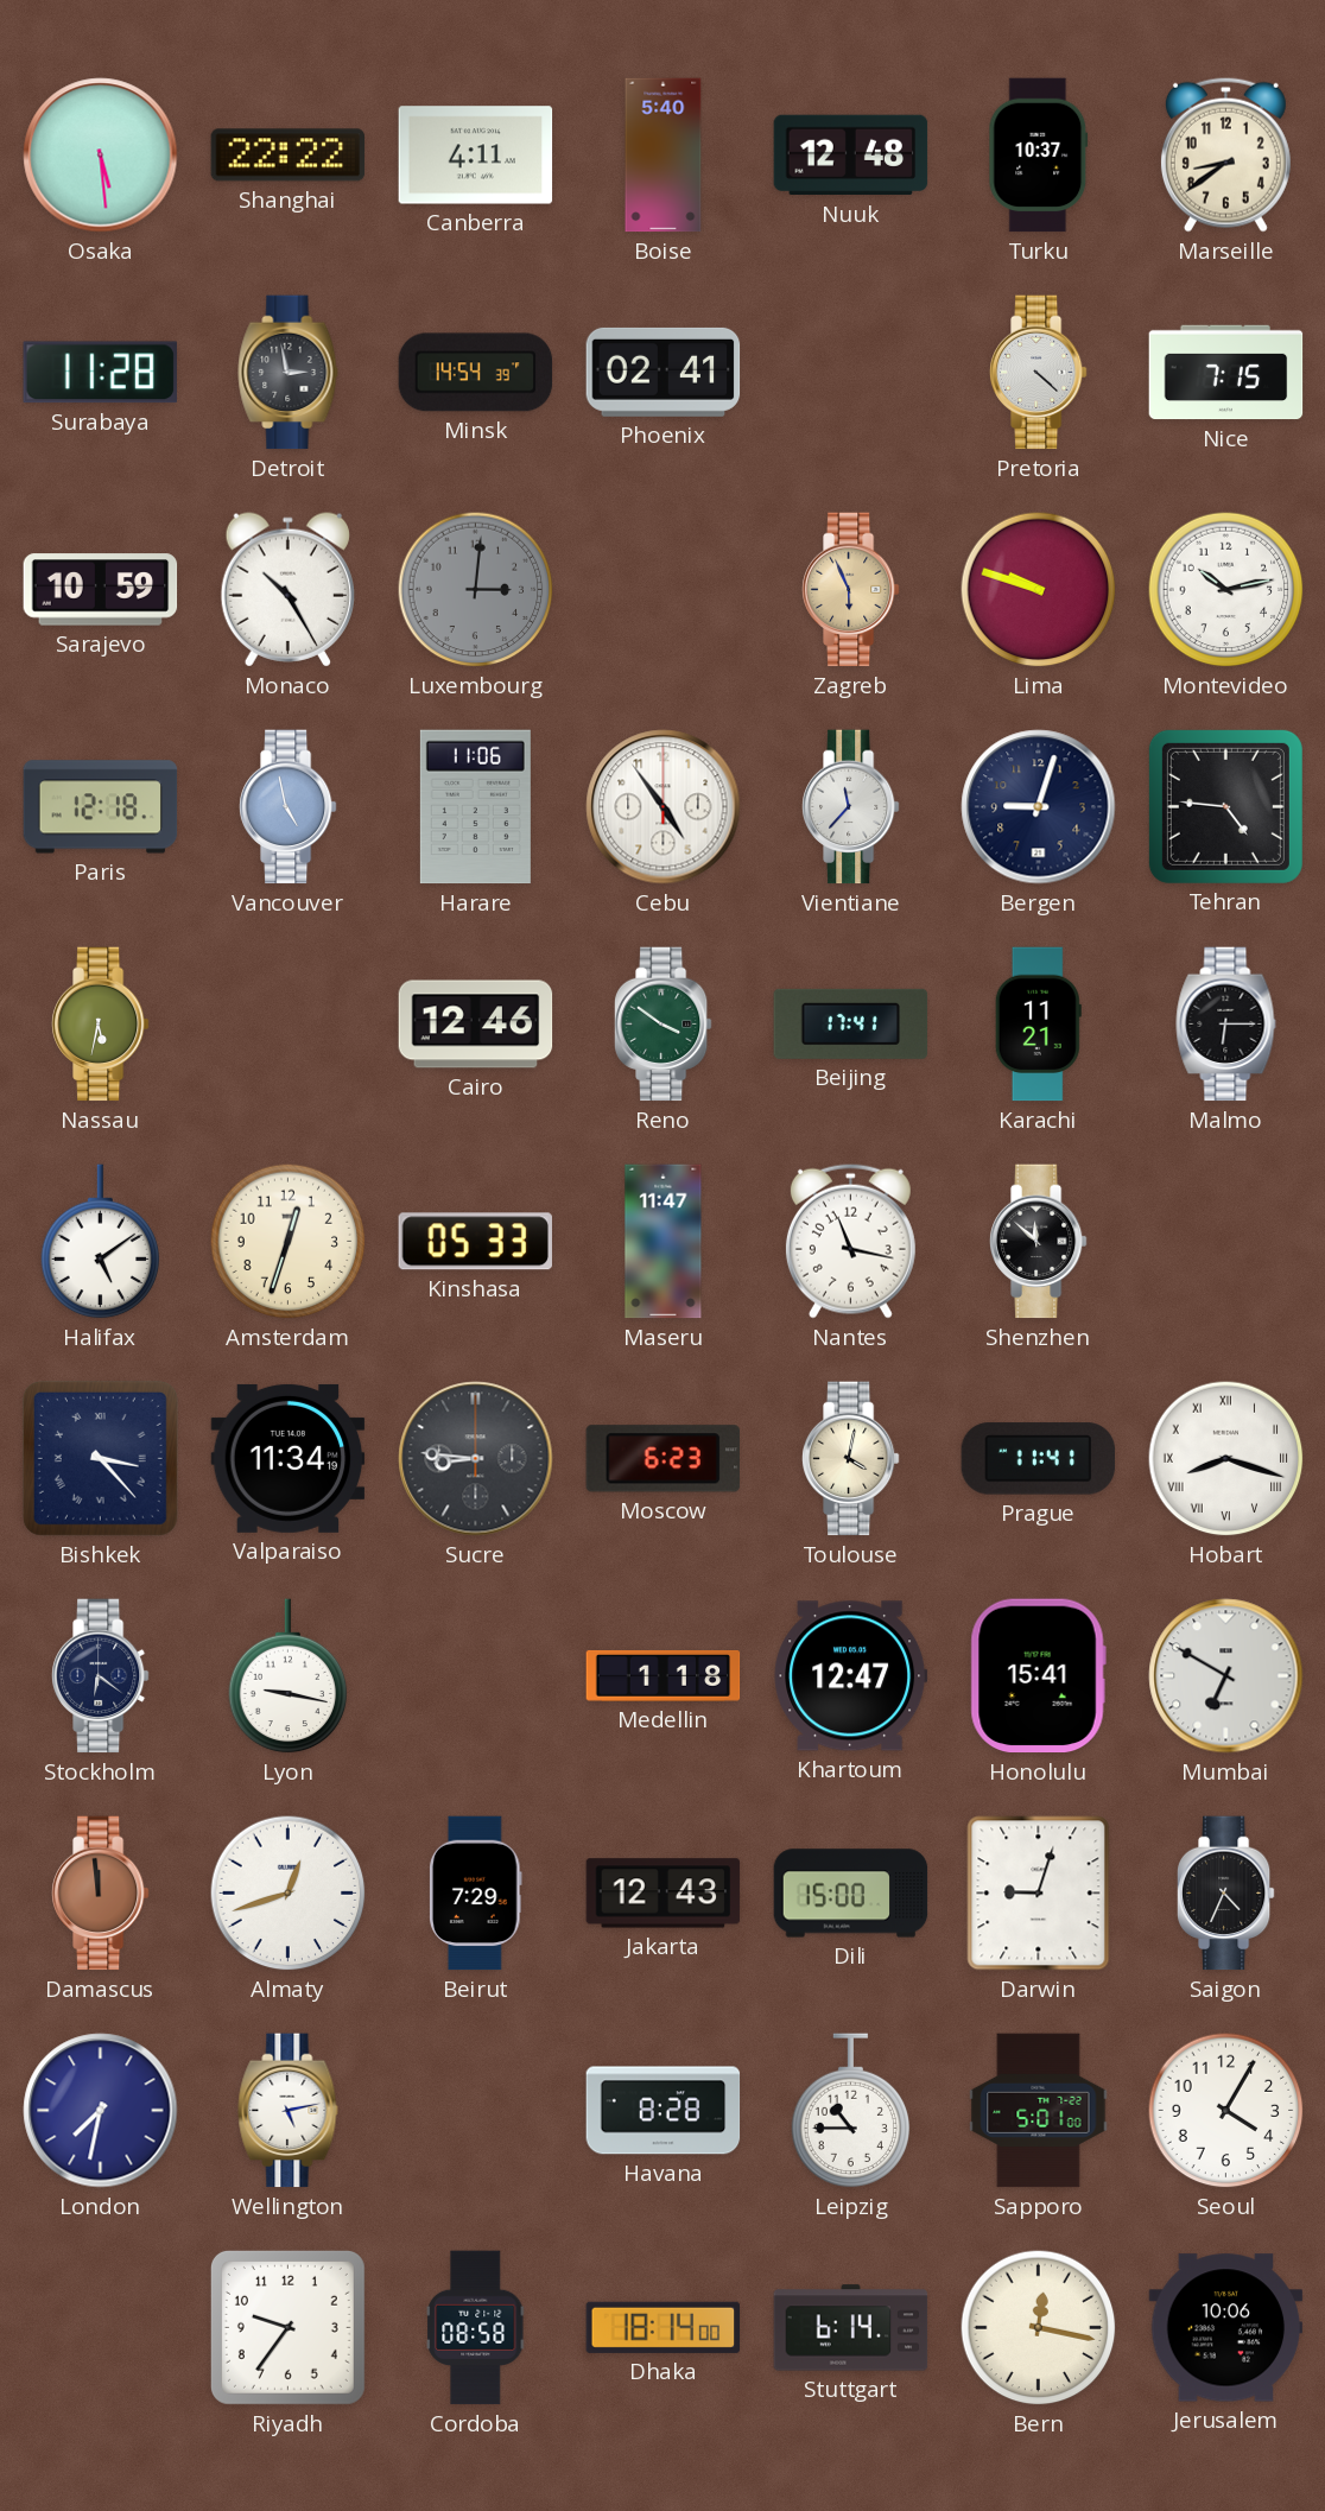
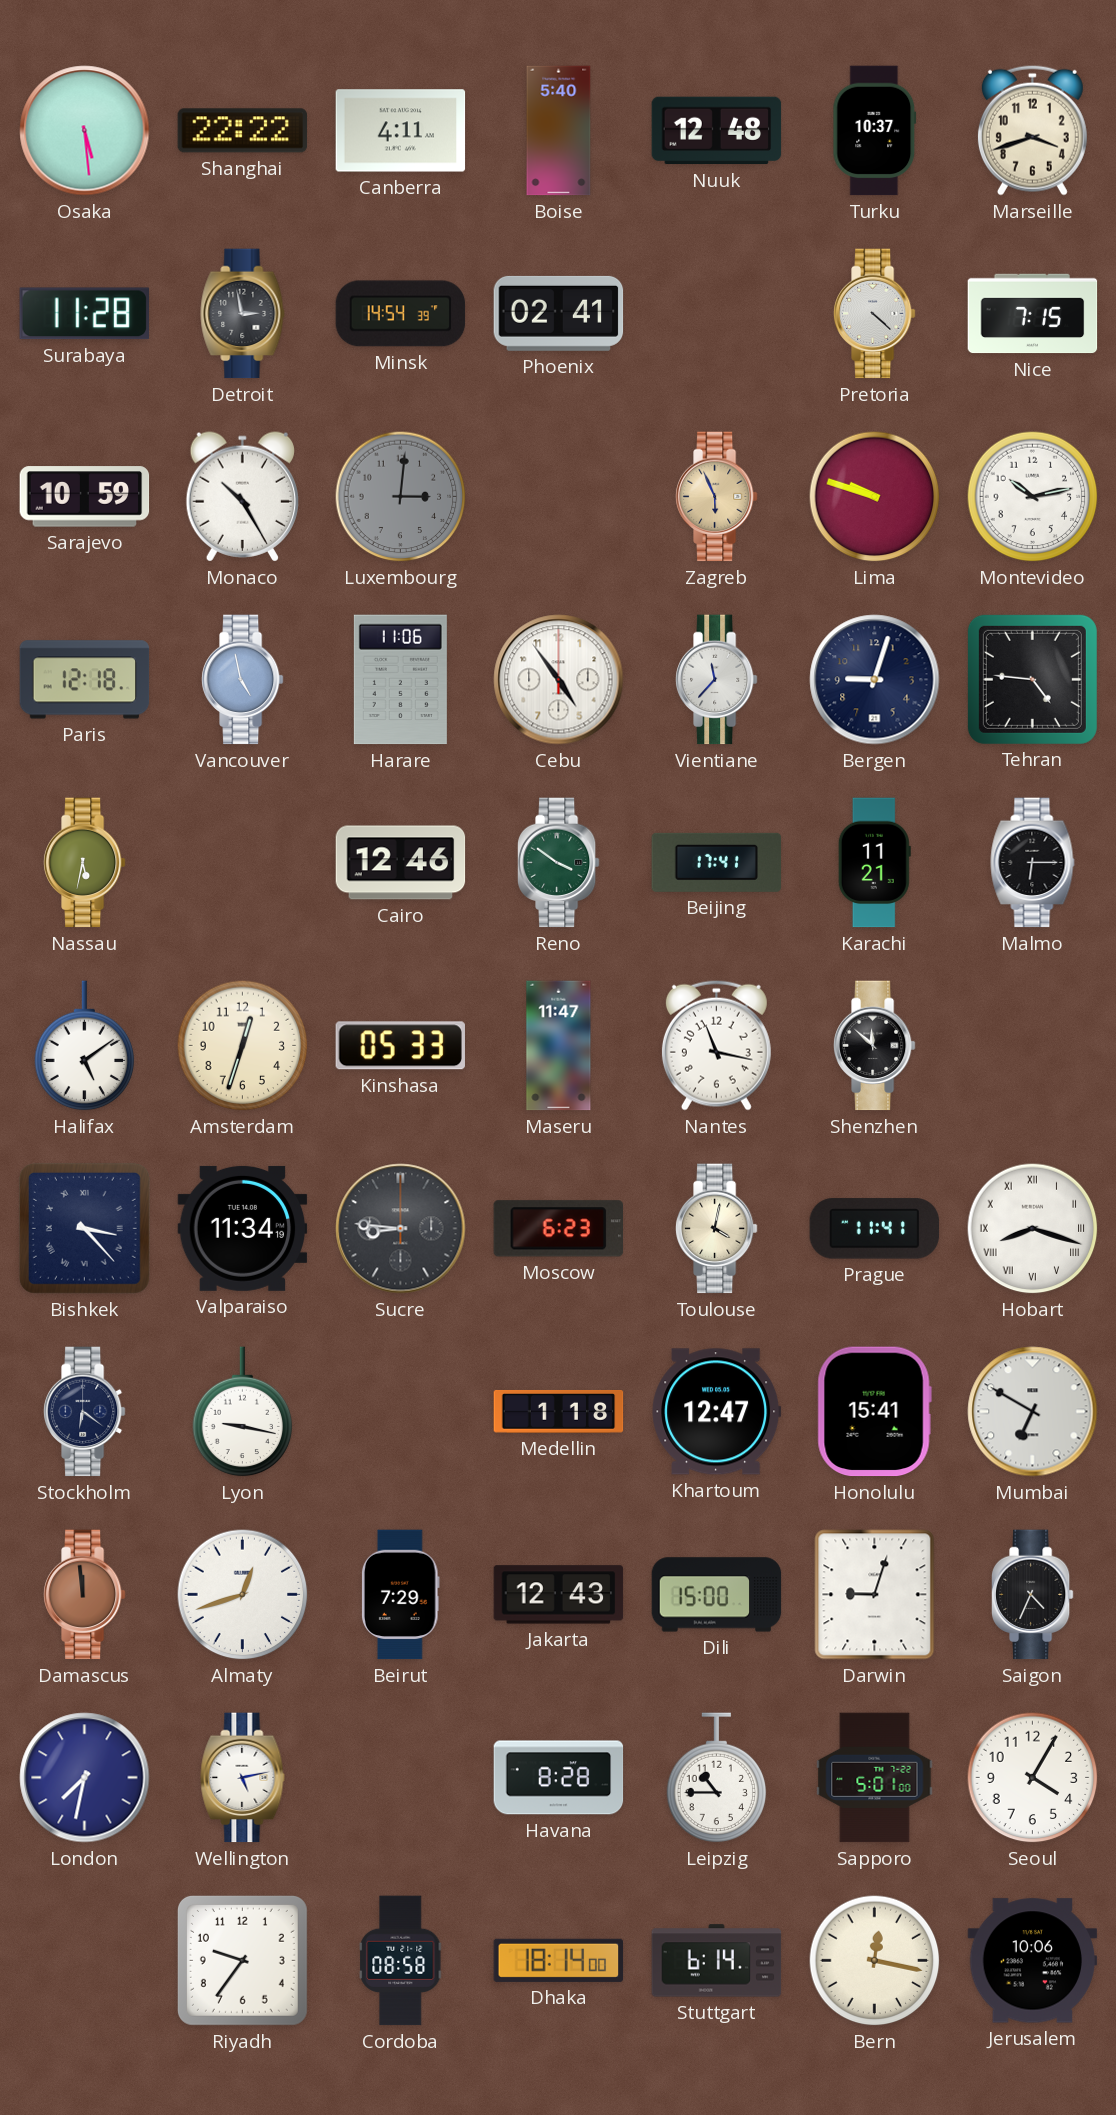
Marseille: 8:39 -> 3:42 (1032, 130)
